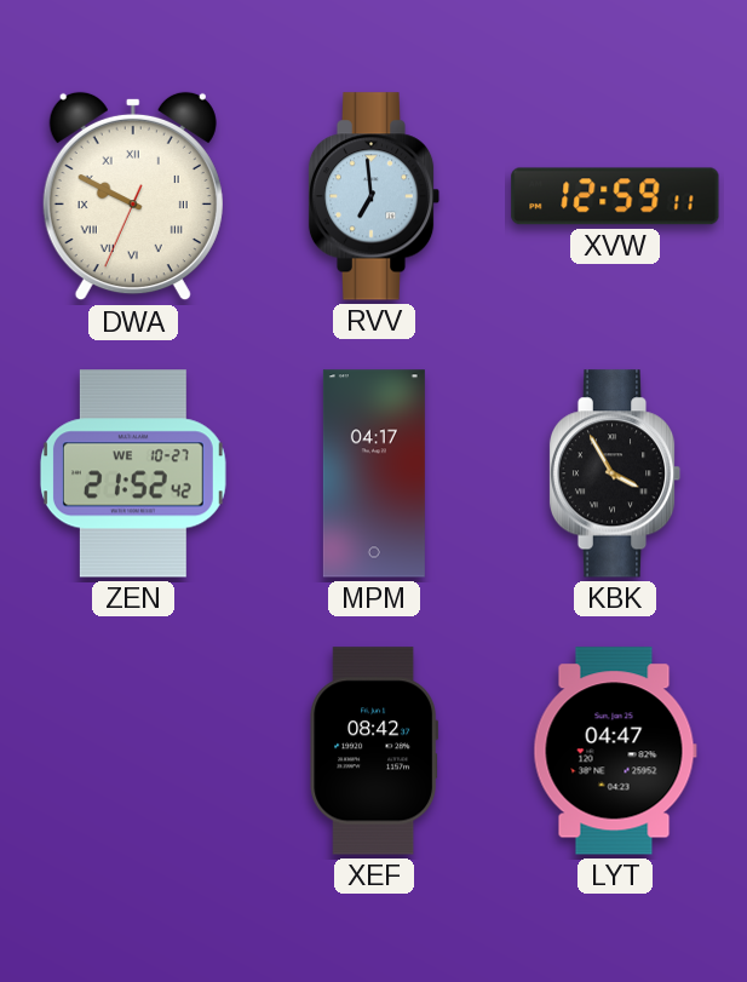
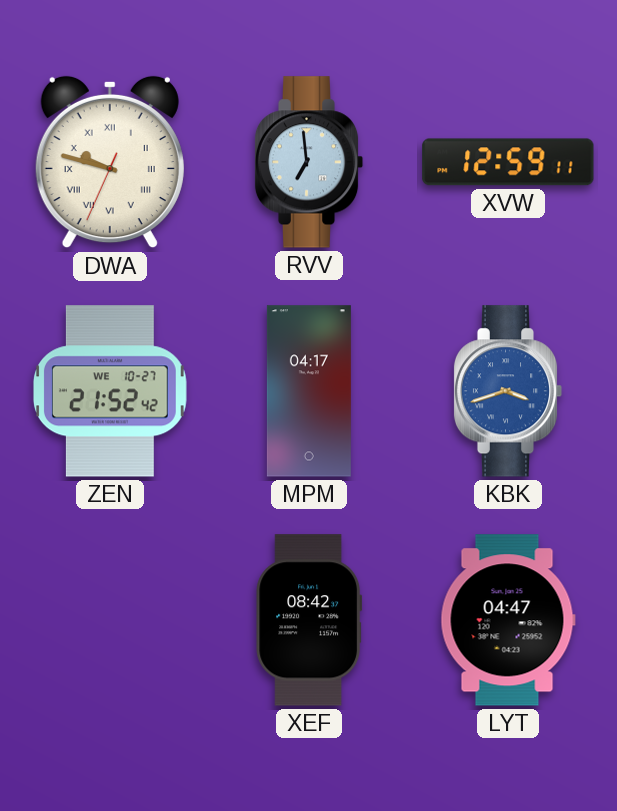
DWA: 9:49 -> 9:47 (110, 162)
KBK: 3:55 -> 3:42 (508, 391)
KBK dial: black -> blue (508, 391)
